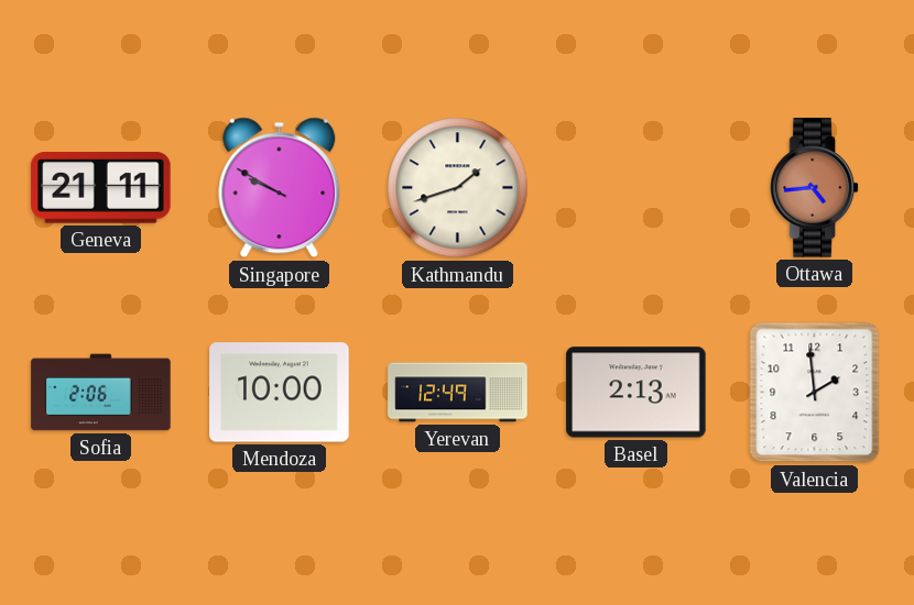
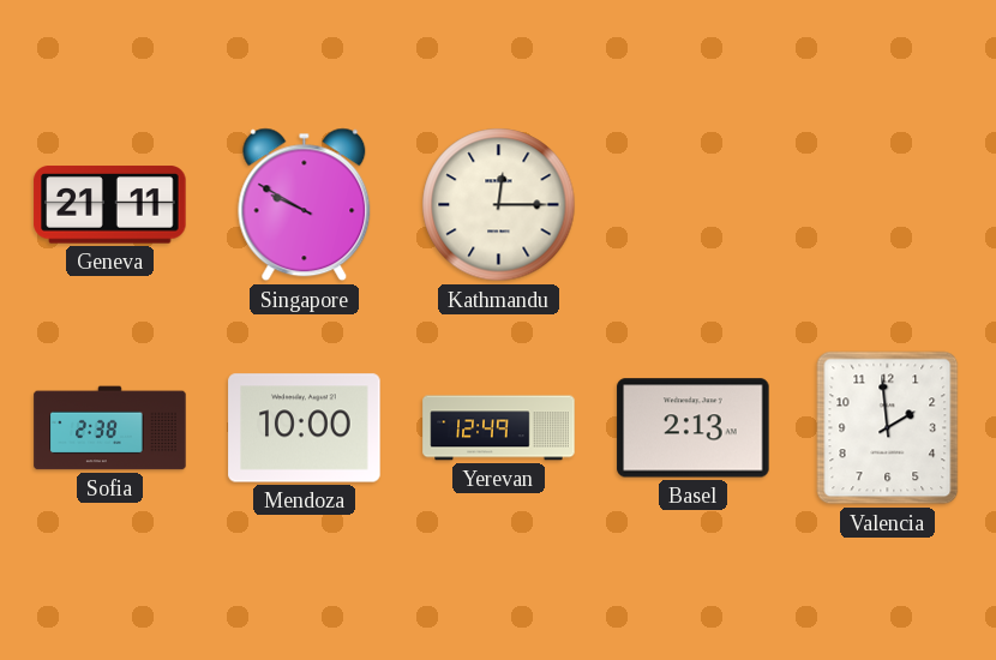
Kathmandu: 1:42 -> 12:15 (499, 205)
Ottawa: 4:44 -> none (814, 188)
Sofia: 2:06 -> 2:38 (110, 428)
